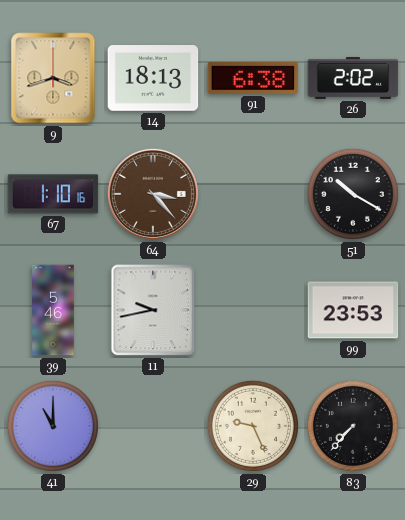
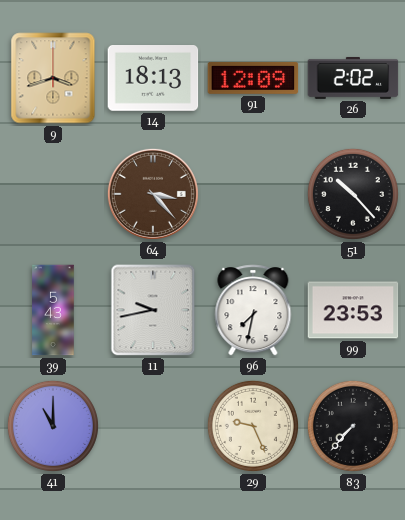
91: 6:38 -> 12:09 (253, 78)
67: 1:10 -> none (53, 194)
51: 10:20 -> 10:23 (353, 194)
39: 5:46 -> 5:43 (53, 310)
96: none -> 7:32 (253, 310)
